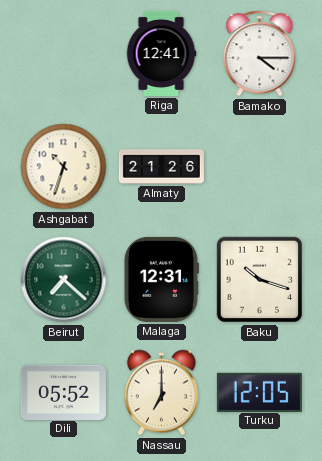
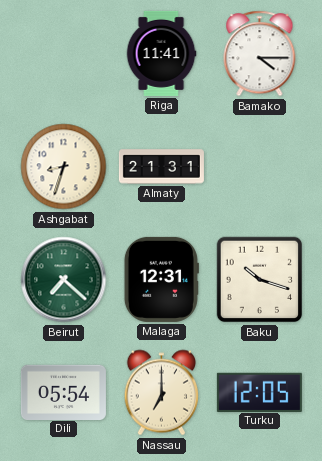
Riga: 12:41 -> 11:41 (161, 53)
Ashgabat: 10:33 -> 8:33 (64, 167)
Almaty: 21:26 -> 21:31 (161, 167)
Dili: 05:52 -> 05:54 (63, 392)
